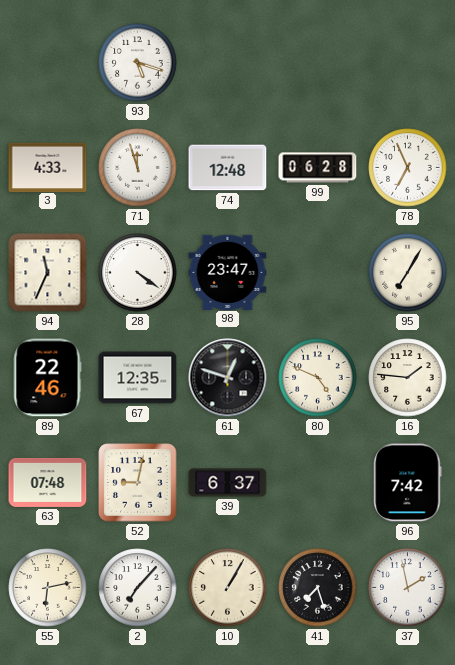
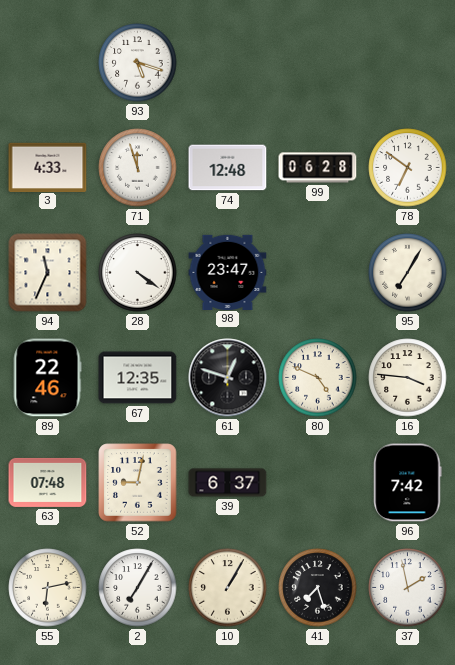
78: 6:56 -> 6:51 (408, 168)
16: 1:46 -> 3:46 (408, 378)
2: 7:07 -> 7:05 (138, 588)
